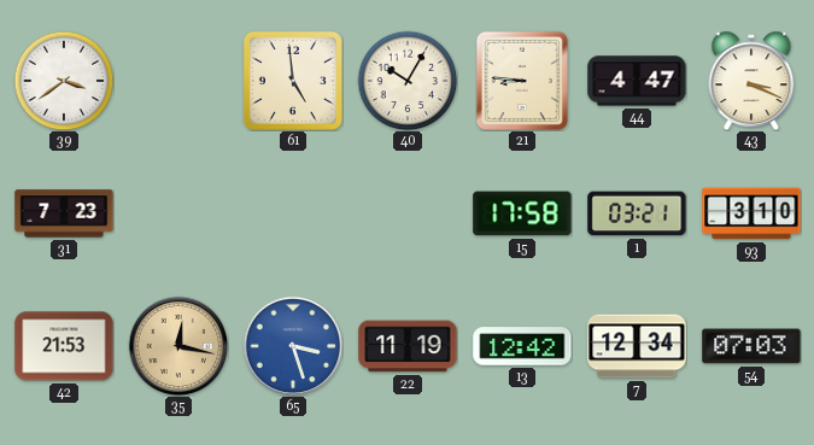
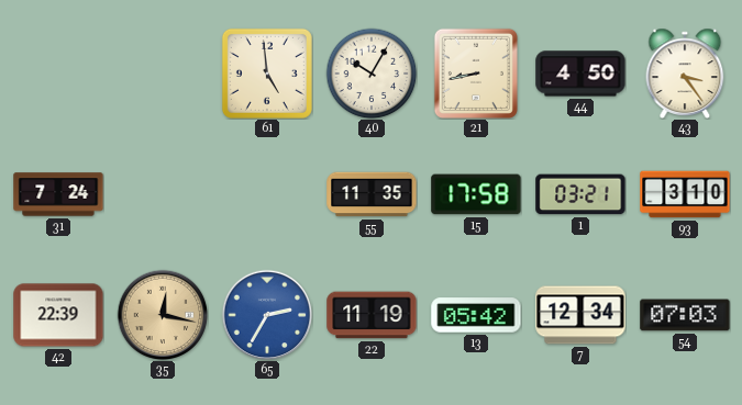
39: 3:39 -> none (64, 81)
21: 8:46 -> 8:43 (476, 74)
44: 4:47 -> 4:50 (580, 74)
43: 3:19 -> 3:24 (685, 72)
31: 7:23 -> 7:24 (58, 194)
55: none -> 11:35 (372, 194)
42: 21:53 -> 22:39 (58, 315)
65: 3:27 -> 2:35 (267, 315)
13: 12:42 -> 05:42 (476, 315)
